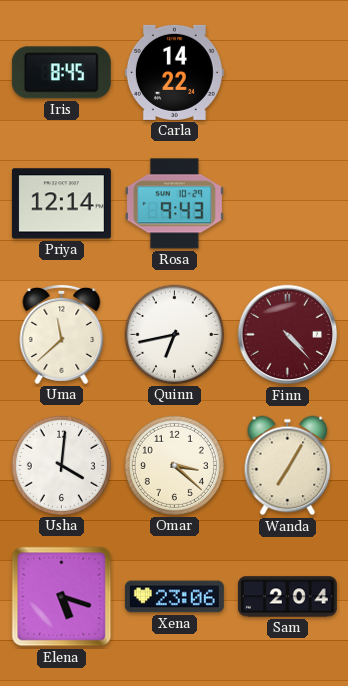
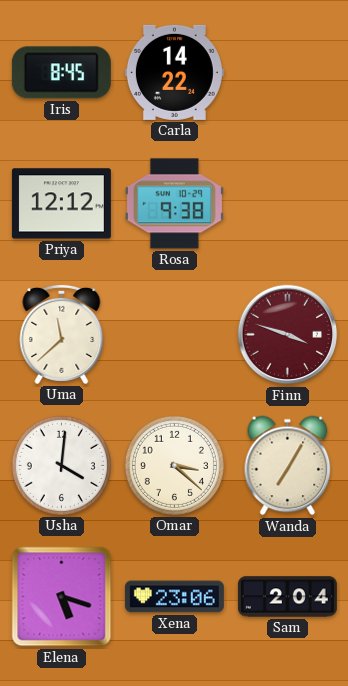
Priya: 12:14 -> 12:12 (61, 204)
Rosa: 9:43 -> 9:38 (174, 204)
Quinn: 6:43 -> none (174, 334)
Finn: 4:23 -> 3:48 (288, 335)
